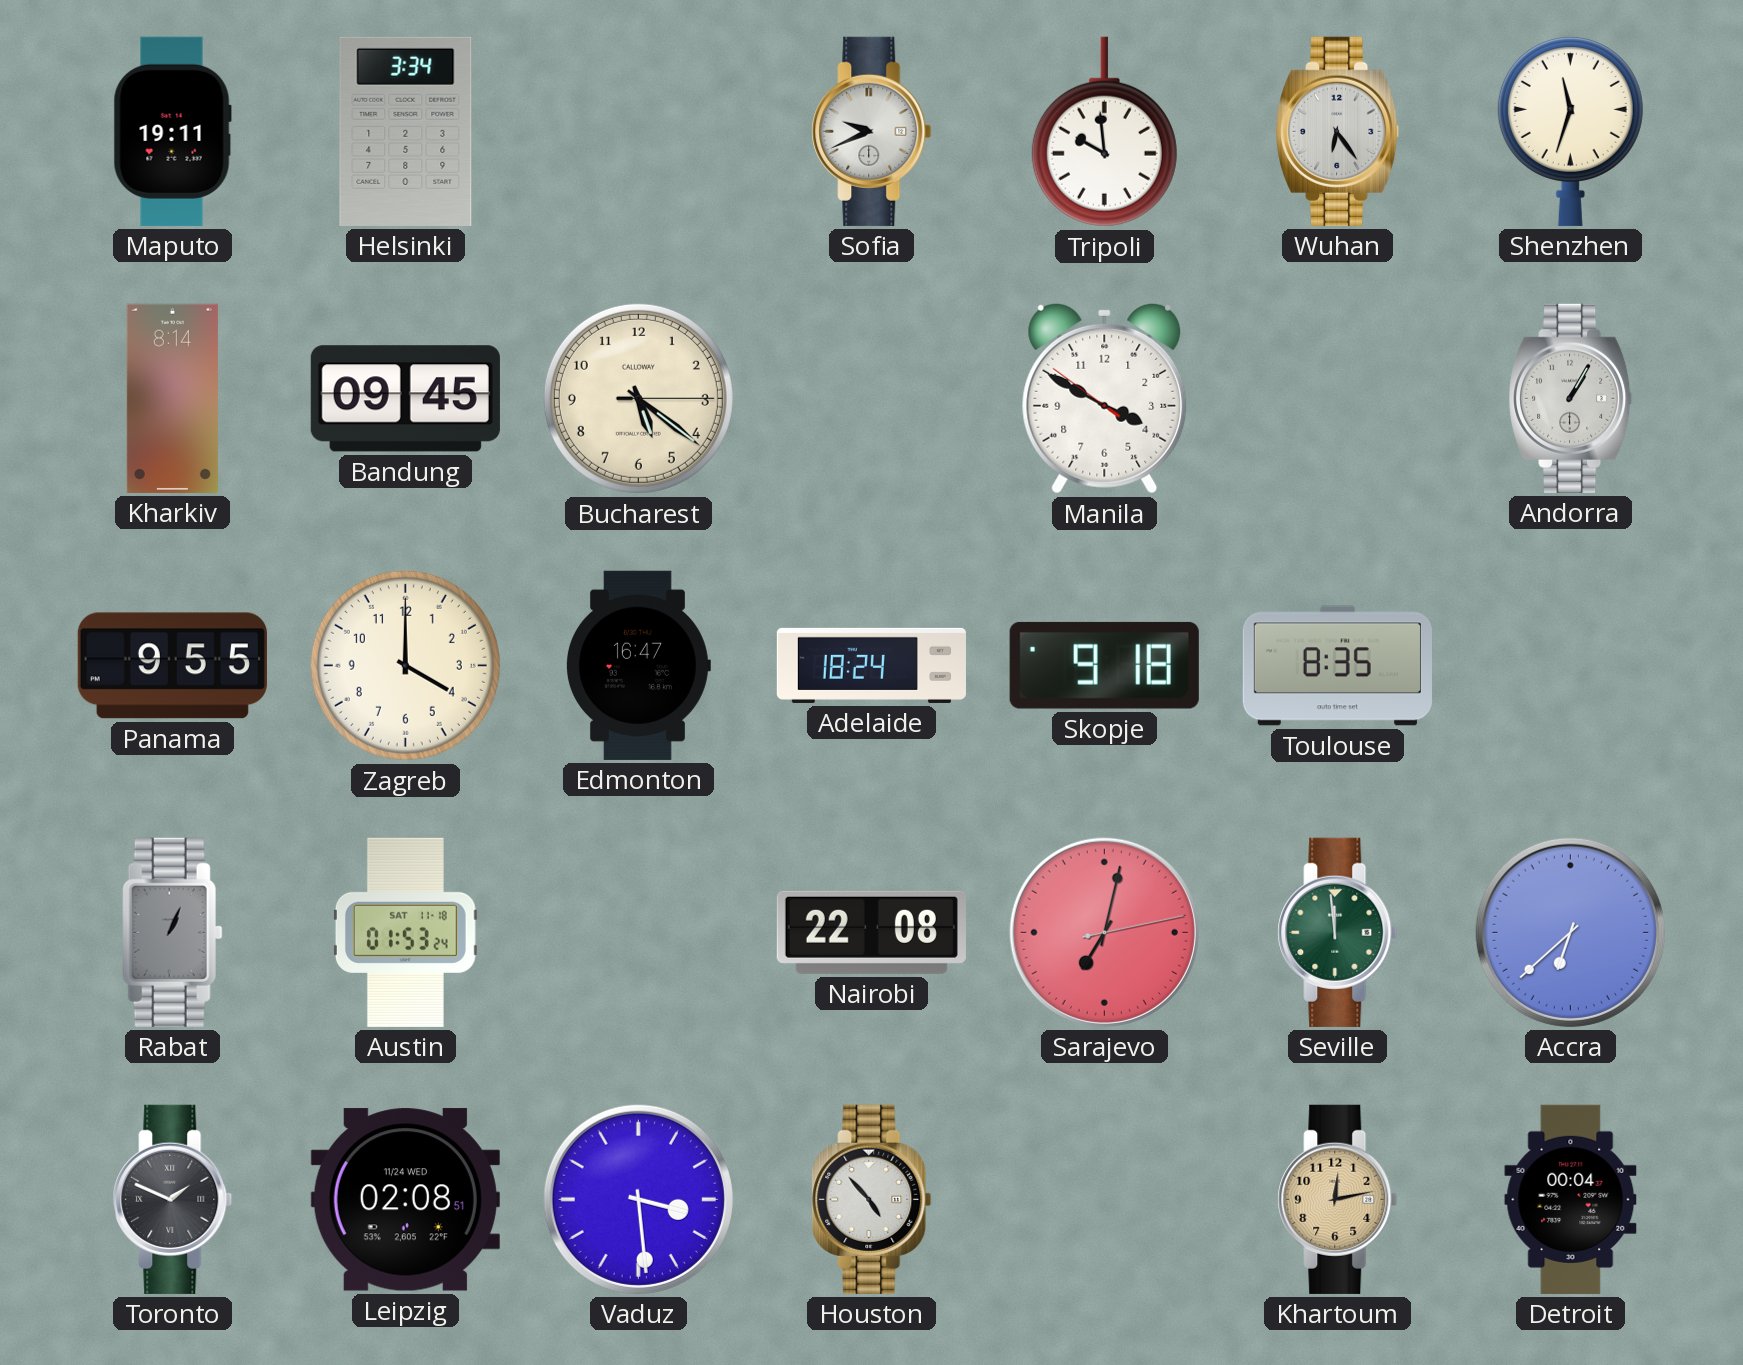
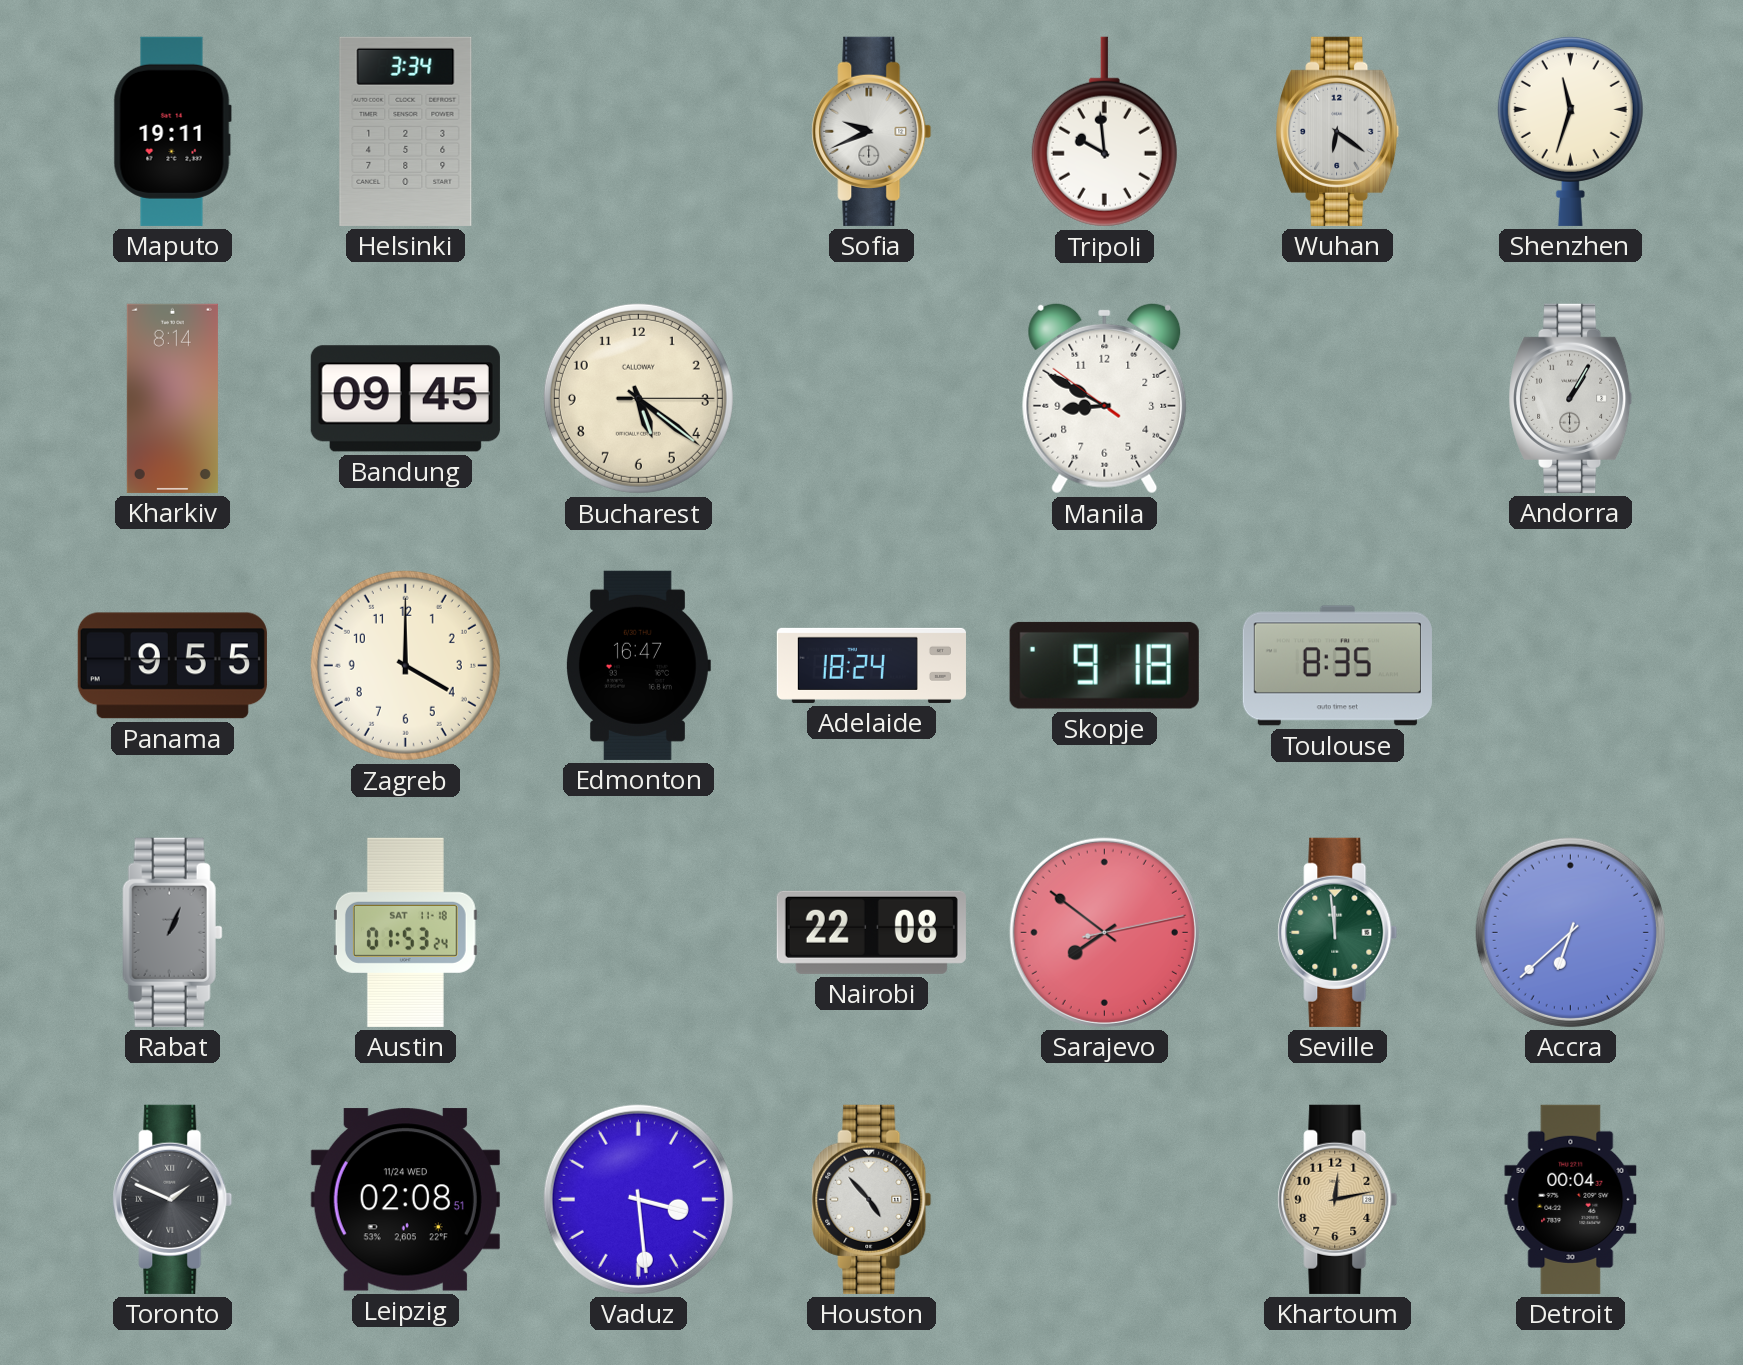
Wuhan: 6:24 -> 6:21 (1338, 131)
Manila: 3:49 -> 8:49 (1105, 398)
Sarajevo: 7:02 -> 7:51 (1104, 932)
